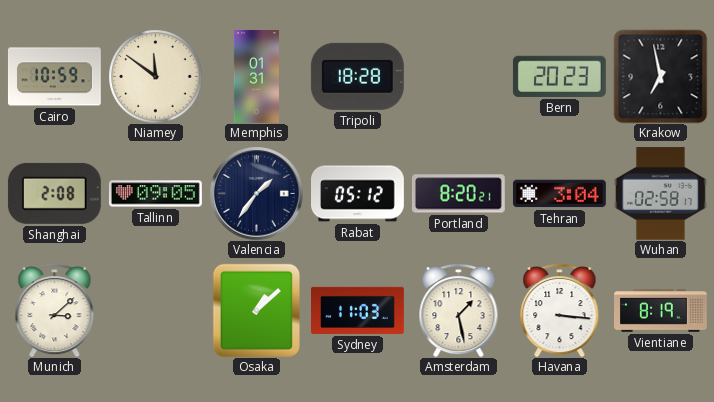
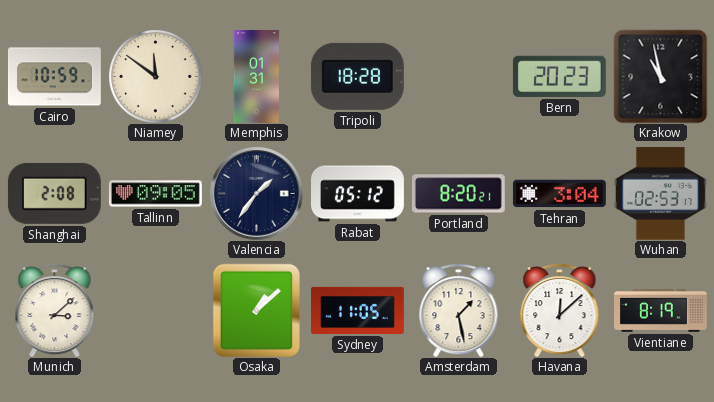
Krakow: 6:58 -> 10:58 (660, 76)
Wuhan: 02:58 -> 02:53 (660, 194)
Sydney: 11:03 -> 11:05 (358, 310)
Havana: 3:16 -> 12:08 (560, 310)
